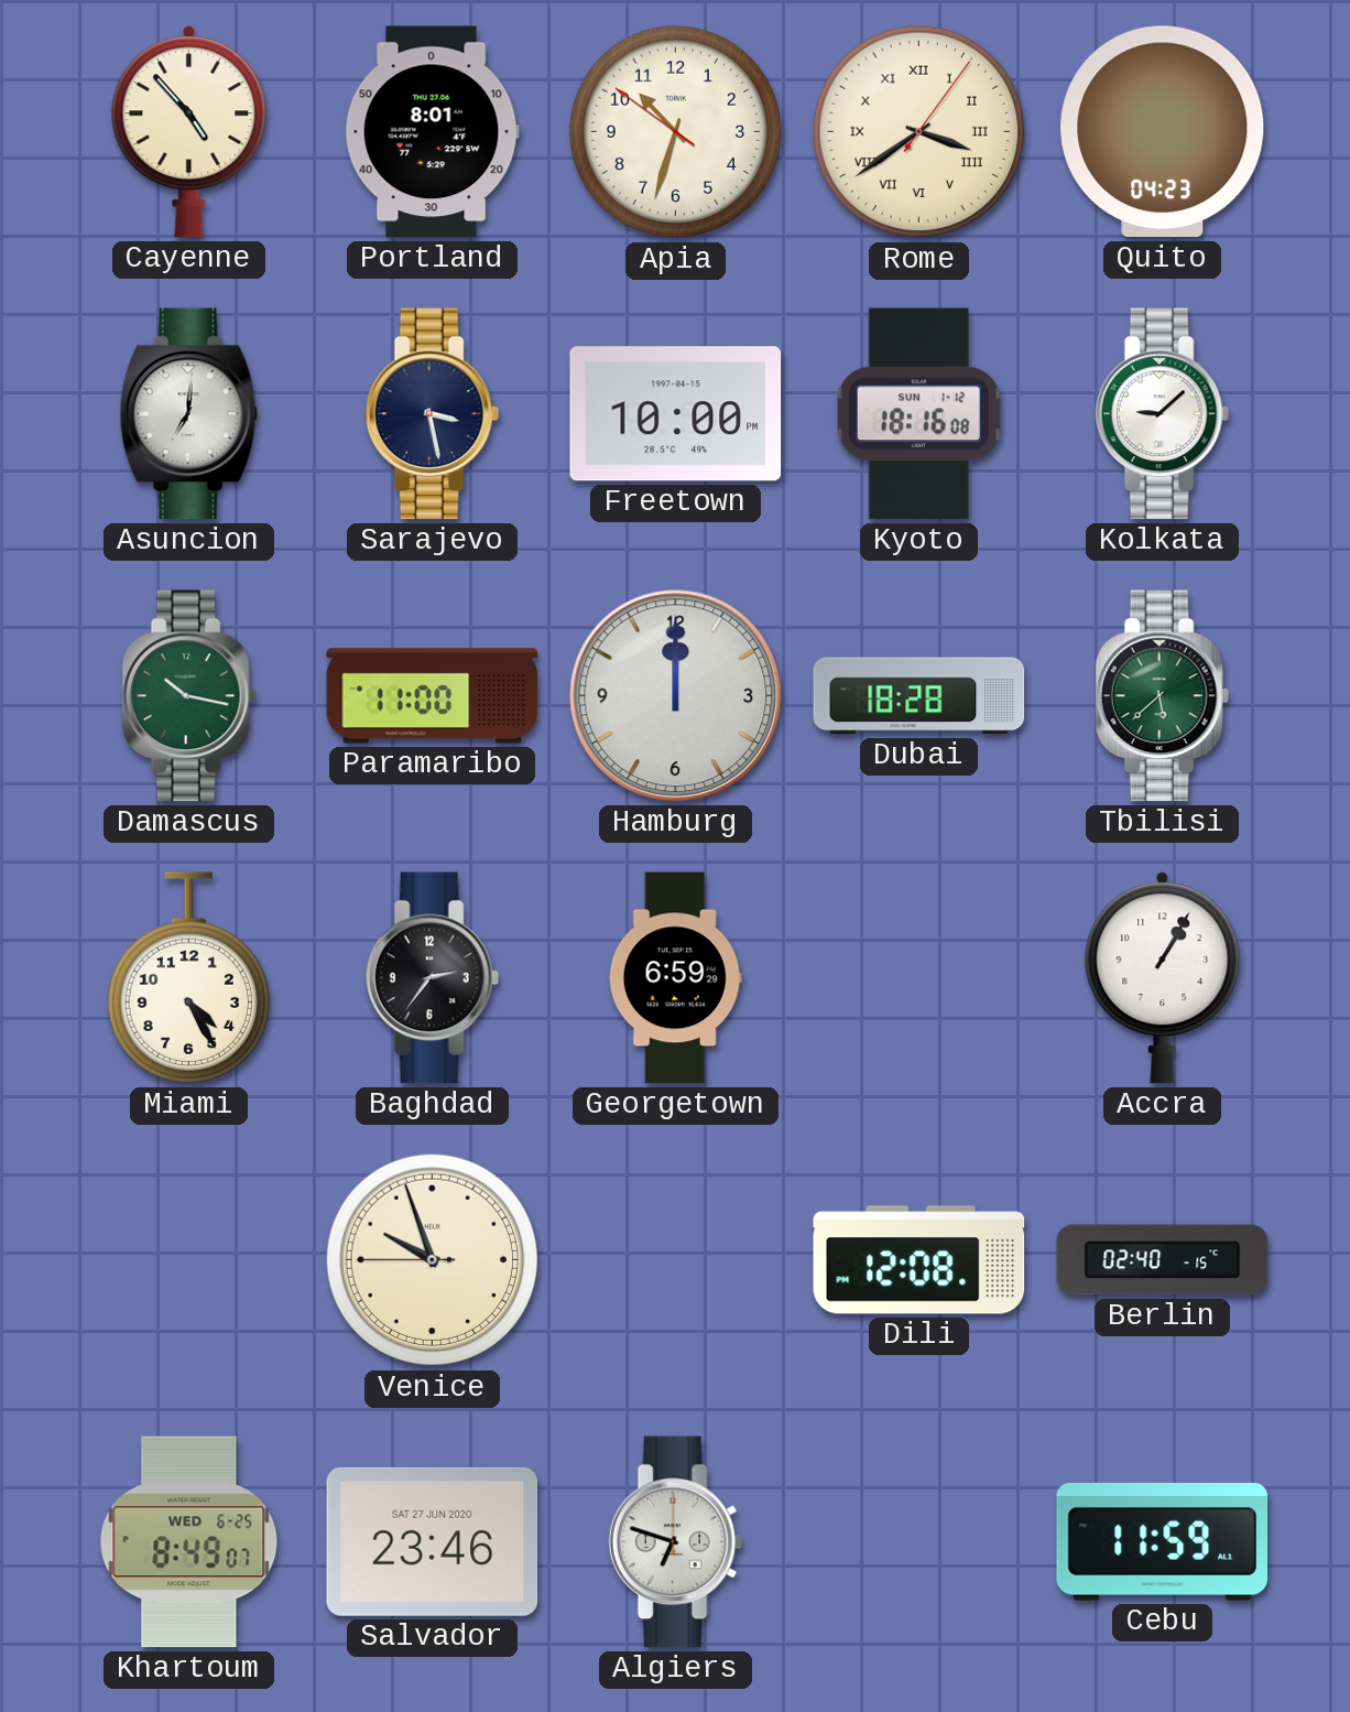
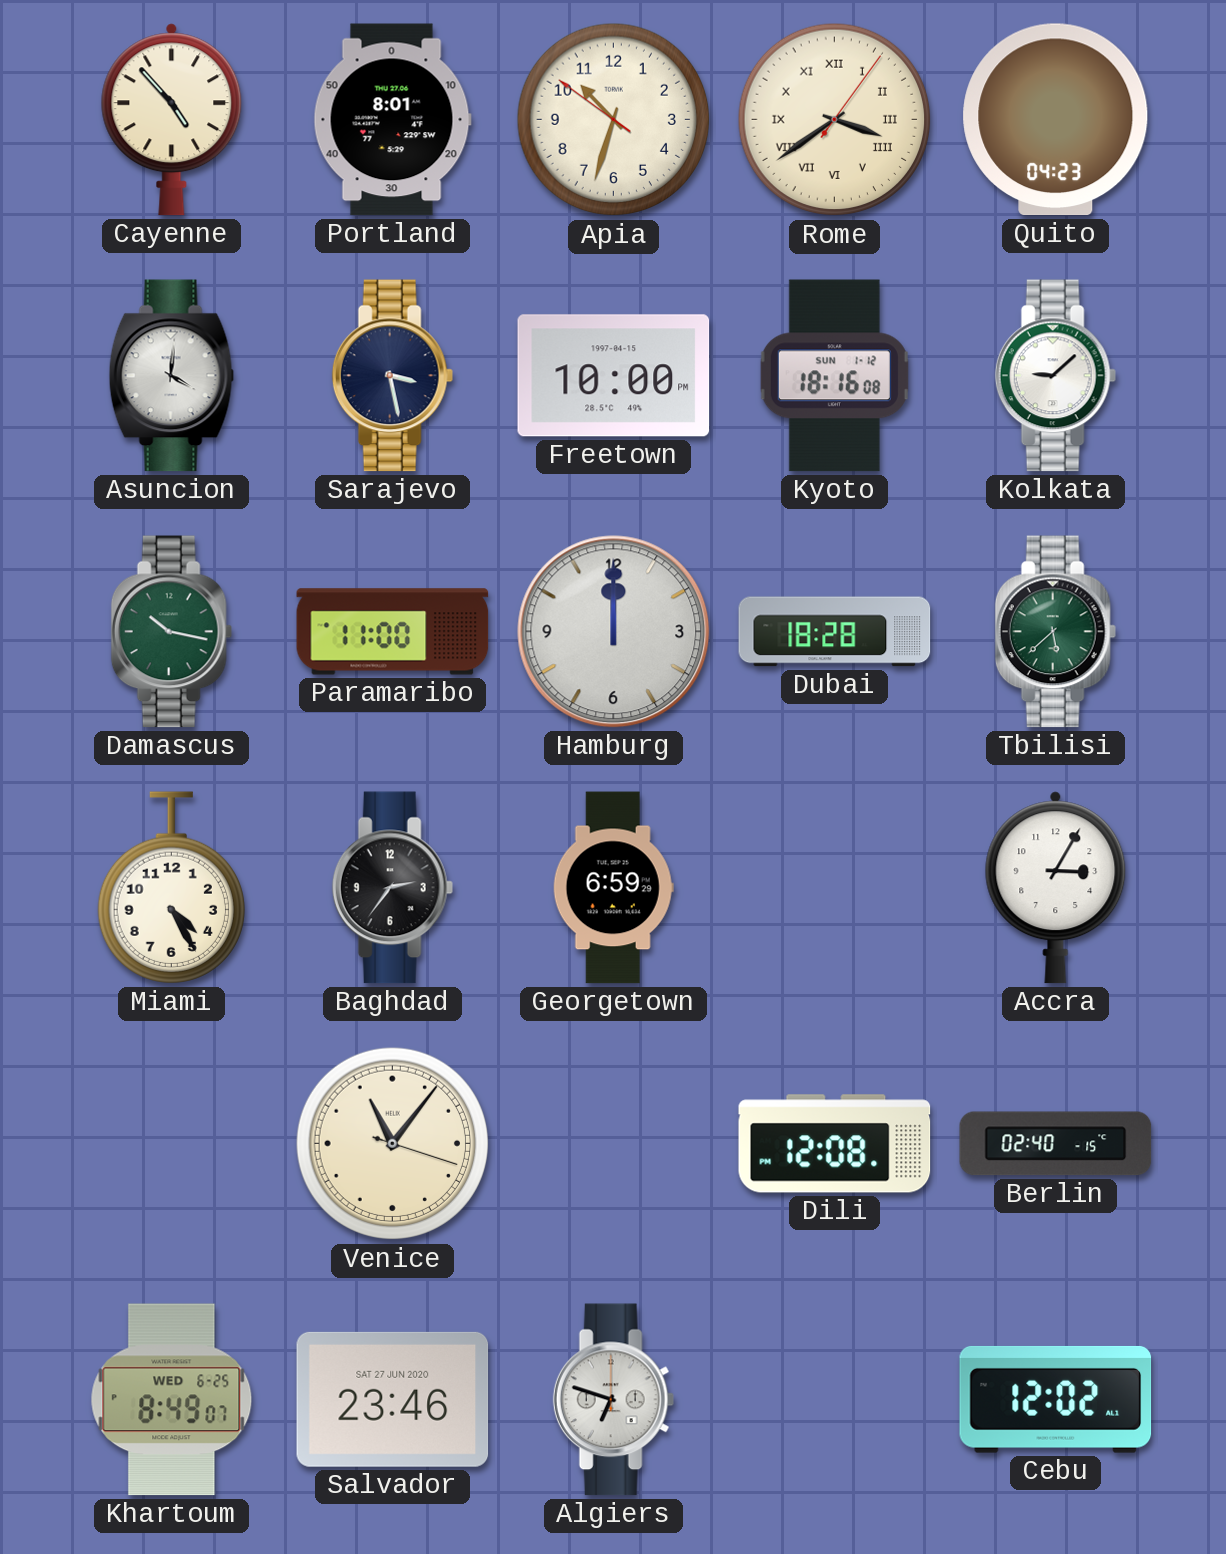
Asuncion: 7:01 -> 4:01 (171, 376)
Accra: 1:05 -> 3:05 (1056, 888)
Venice: 9:56 -> 11:06 (393, 1144)
Cebu: 11:59 -> 12:02 (1056, 1399)
